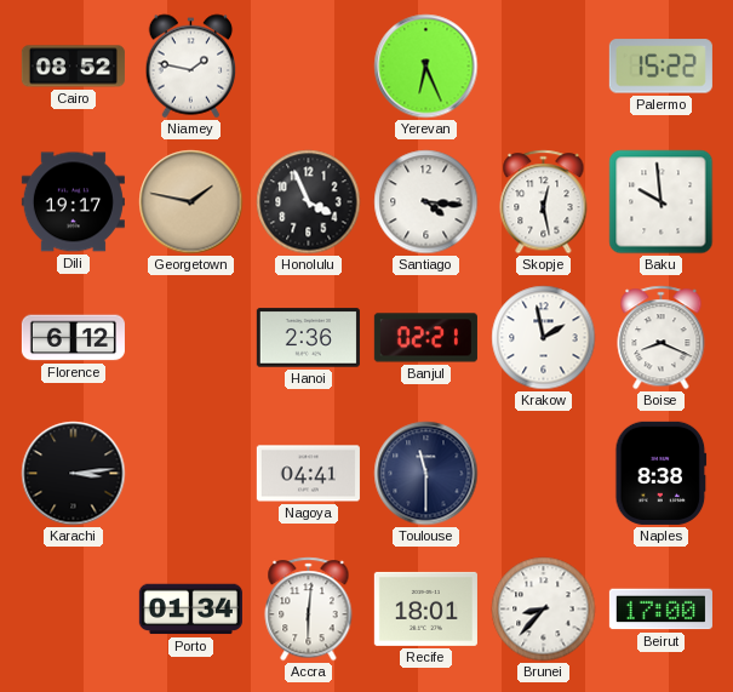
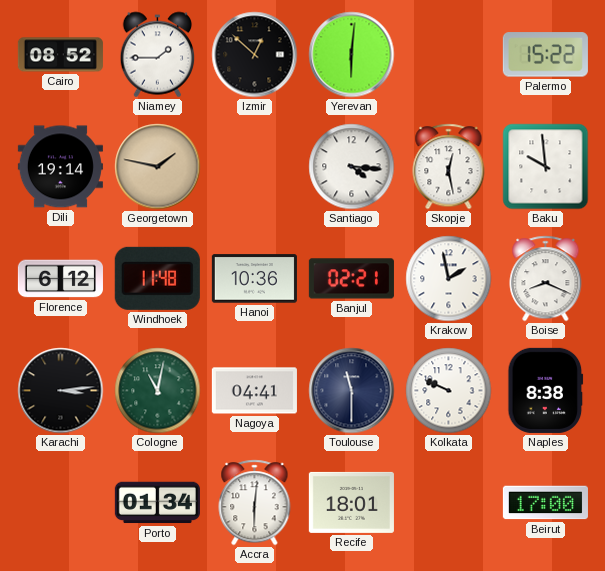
Niamey: 1:47 -> 1:45 (158, 55)
Izmir: none -> 12:52 (255, 55)
Yerevan: 6:26 -> 6:01 (352, 55)
Dili: 19:17 -> 19:14 (60, 167)
Honolulu: 3:56 -> none (309, 202)
Windhoek: none -> 11:48 (157, 278)
Hanoi: 2:36 -> 10:36 (254, 279)
Cologne: none -> 11:02 (158, 391)
Kolkata: none -> 9:49 (449, 391)
Brunei: 8:37 -> none (544, 610)
